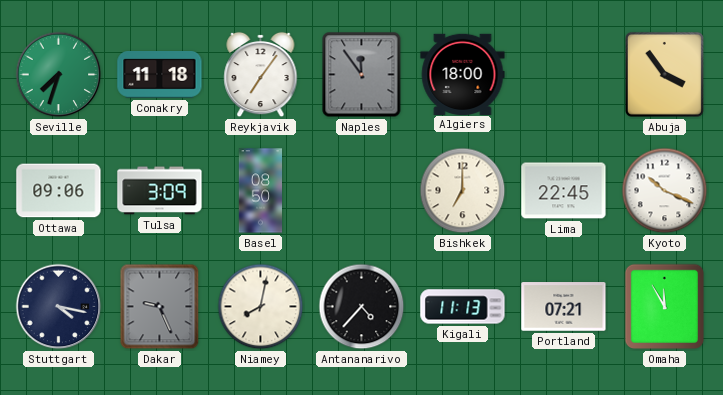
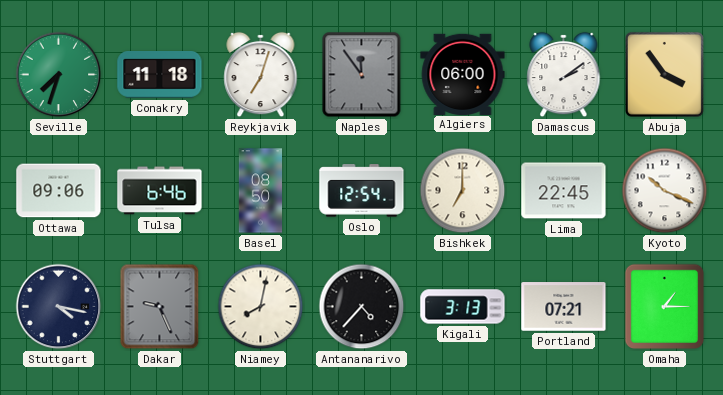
Reykjavik: 7:06 -> 7:03 (261, 75)
Algiers: 18:00 -> 06:00 (463, 74)
Damascus: none -> 2:09 (564, 75)
Tulsa: 3:09 -> 6:46 (160, 191)
Oslo: none -> 12:54 (362, 191)
Kigali: 11:13 -> 3:13 (463, 307)
Omaha: 11:55 -> 1:15 (664, 307)
